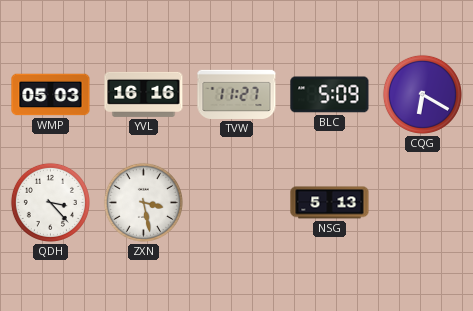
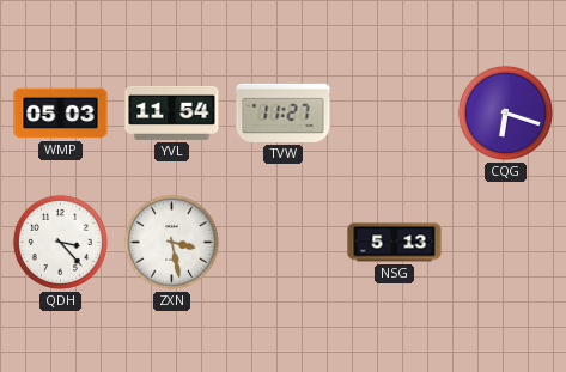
YVL: 16:16 -> 11:54 (172, 112)
BLC: 5:09 -> none (330, 95)
CQG: 6:20 -> 6:18 (505, 112)
